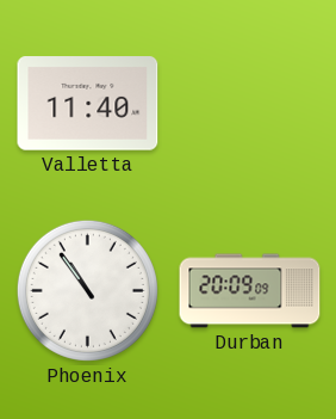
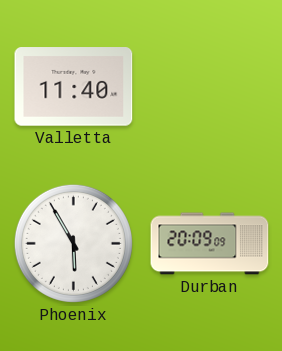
Phoenix: 10:54 -> 5:55 (73, 243)
